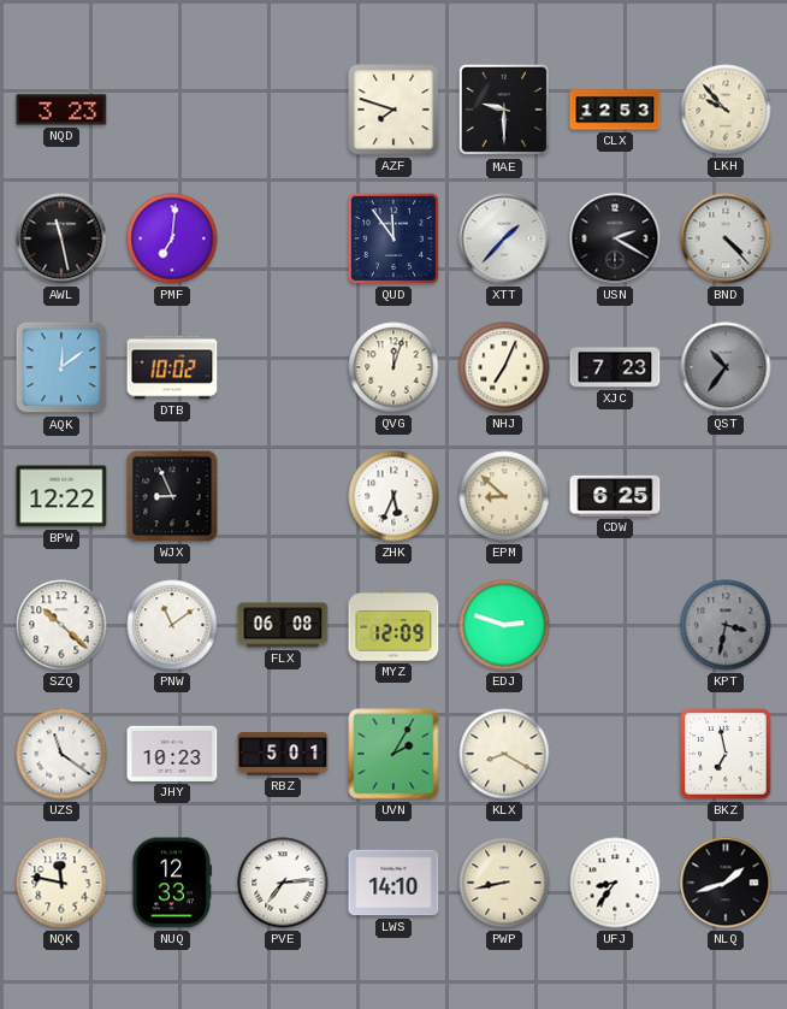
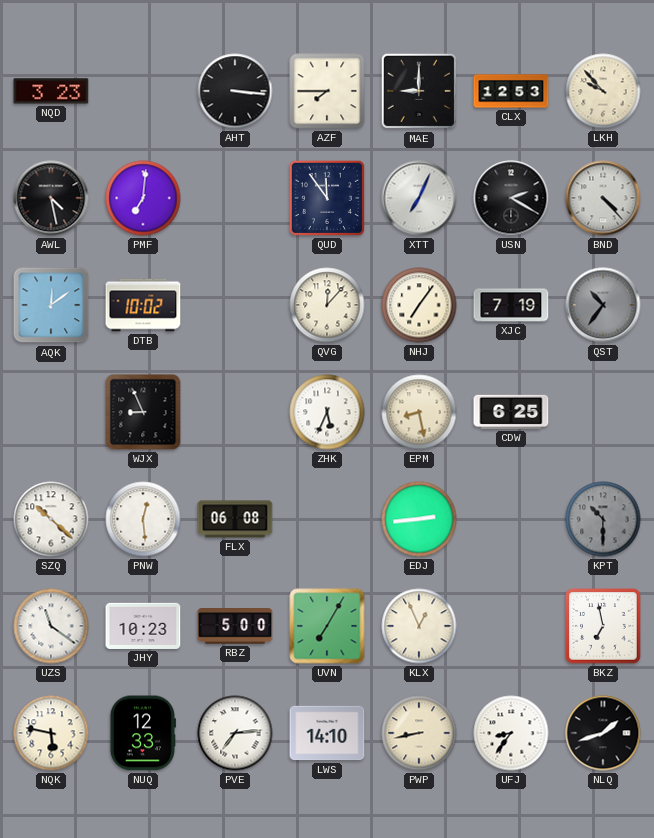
AHT: none -> 3:16 (235, 91)
AZF: 7:48 -> 7:45 (327, 91)
MAE: 9:30 -> 9:00 (419, 91)
AWL: 11:28 -> 4:28 (51, 198)
XTT: 1:37 -> 7:04 (419, 198)
QVG: 12:03 -> 12:07 (327, 305)
NHJ: 7:04 -> 7:06 (419, 305)
XJC: 7:23 -> 7:19 (511, 305)
BPW: 12:22 -> none (61, 496)
EPM: 8:52 -> 8:28 (419, 412)
PNW: 11:09 -> 12:29 (143, 519)
MYZ: 12:09 -> none (393, 625)
EDJ: 2:48 -> 2:44 (419, 519)
KPT: 3:32 -> 10:30 (603, 519)
RBZ: 5:01 -> 5:00 (235, 627)
UVN: 2:05 -> 7:05 (327, 626)
KLX: 8:20 -> 12:56 (419, 626)
NQK: 11:47 -> 5:47 (51, 733)
